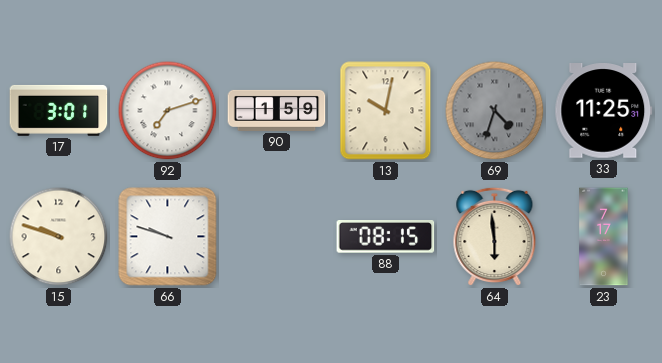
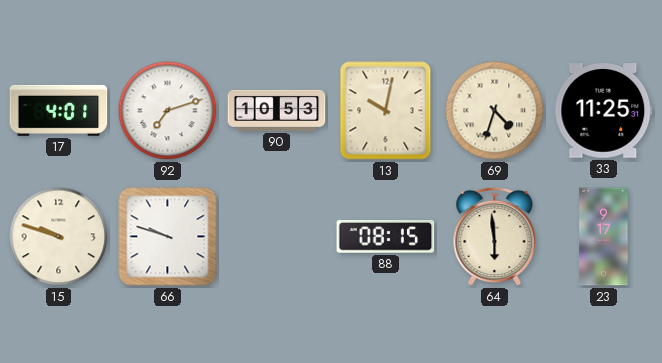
17: 3:01 -> 4:01 (59, 110)
90: 1:59 -> 10:53 (277, 110)
69 dial: grey -> cream (495, 111)
23: 7:17 -> 9:17 (604, 237)
